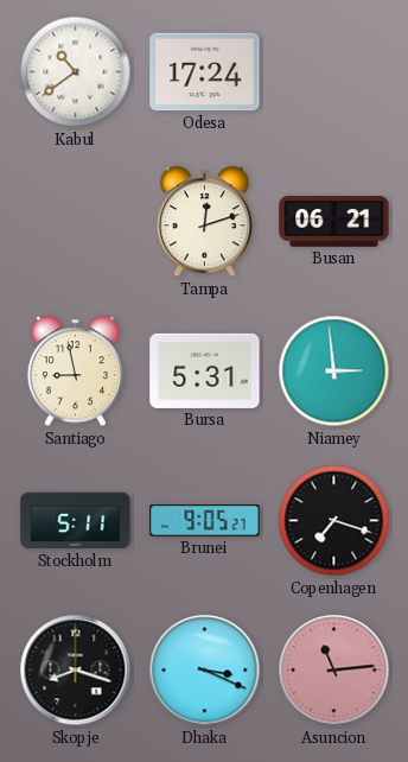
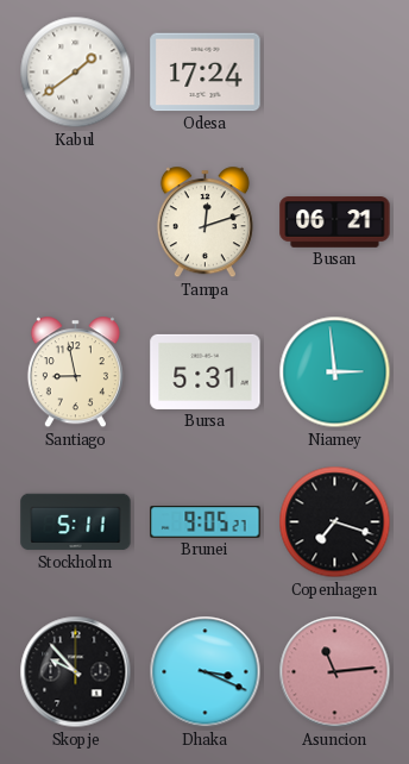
Kabul: 10:39 -> 1:39 (76, 73)
Skopje: 8:18 -> 9:53 (76, 672)
